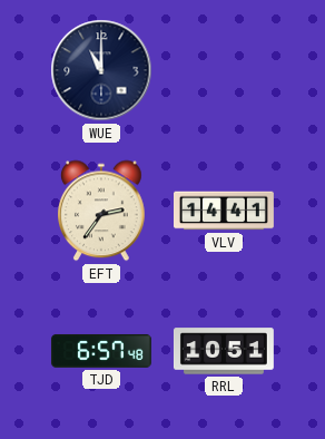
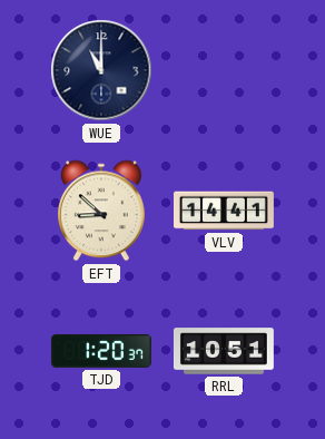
EFT: 2:36 -> 8:52 (102, 211)
TJD: 6:57 -> 1:20 (101, 351)
